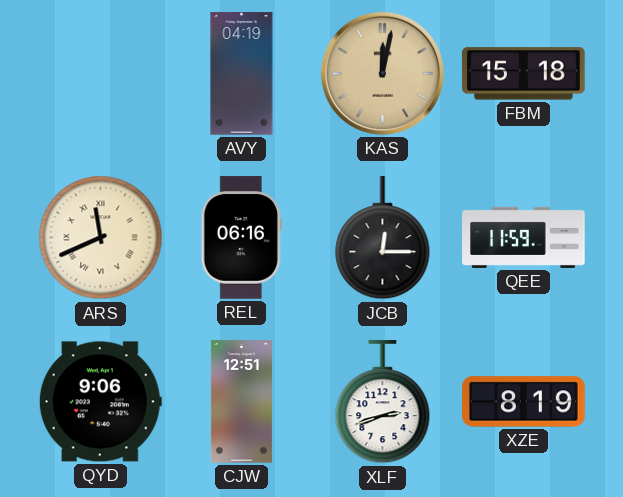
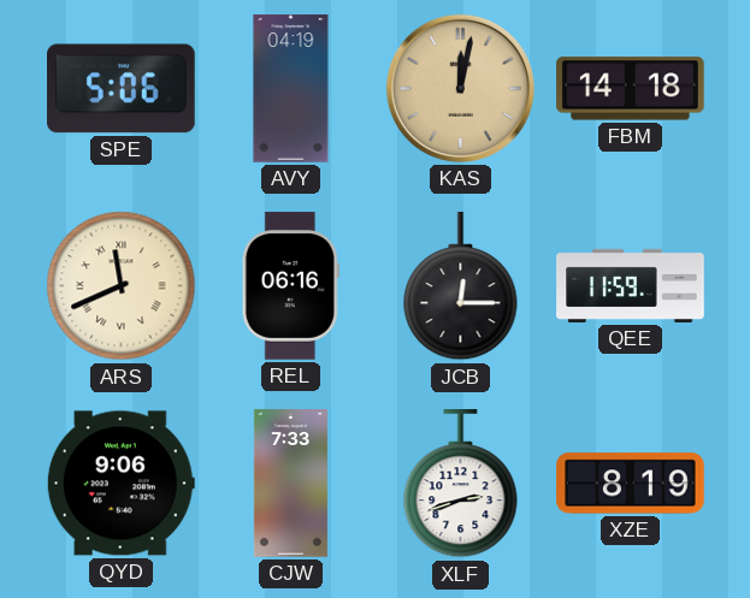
SPE: none -> 5:06 (122, 89)
FBM: 15:18 -> 14:18 (631, 89)
CJW: 12:51 -> 7:33 (290, 484)
